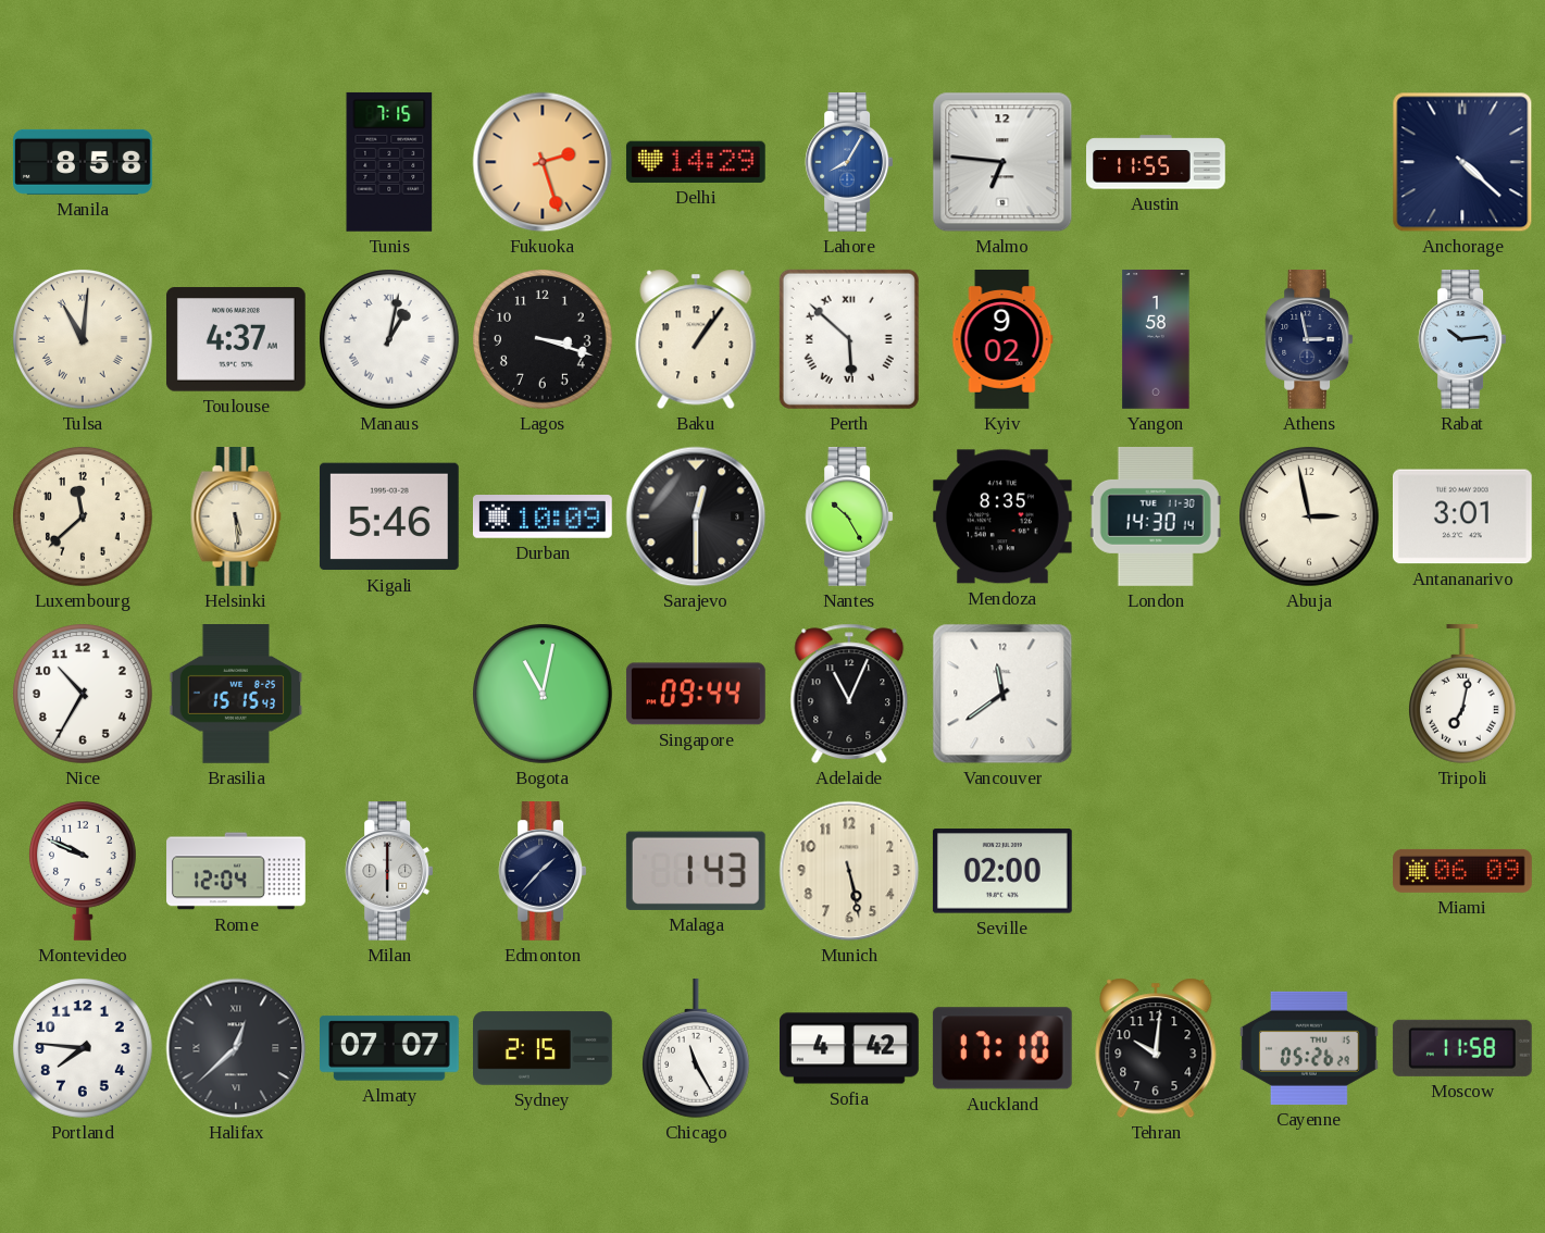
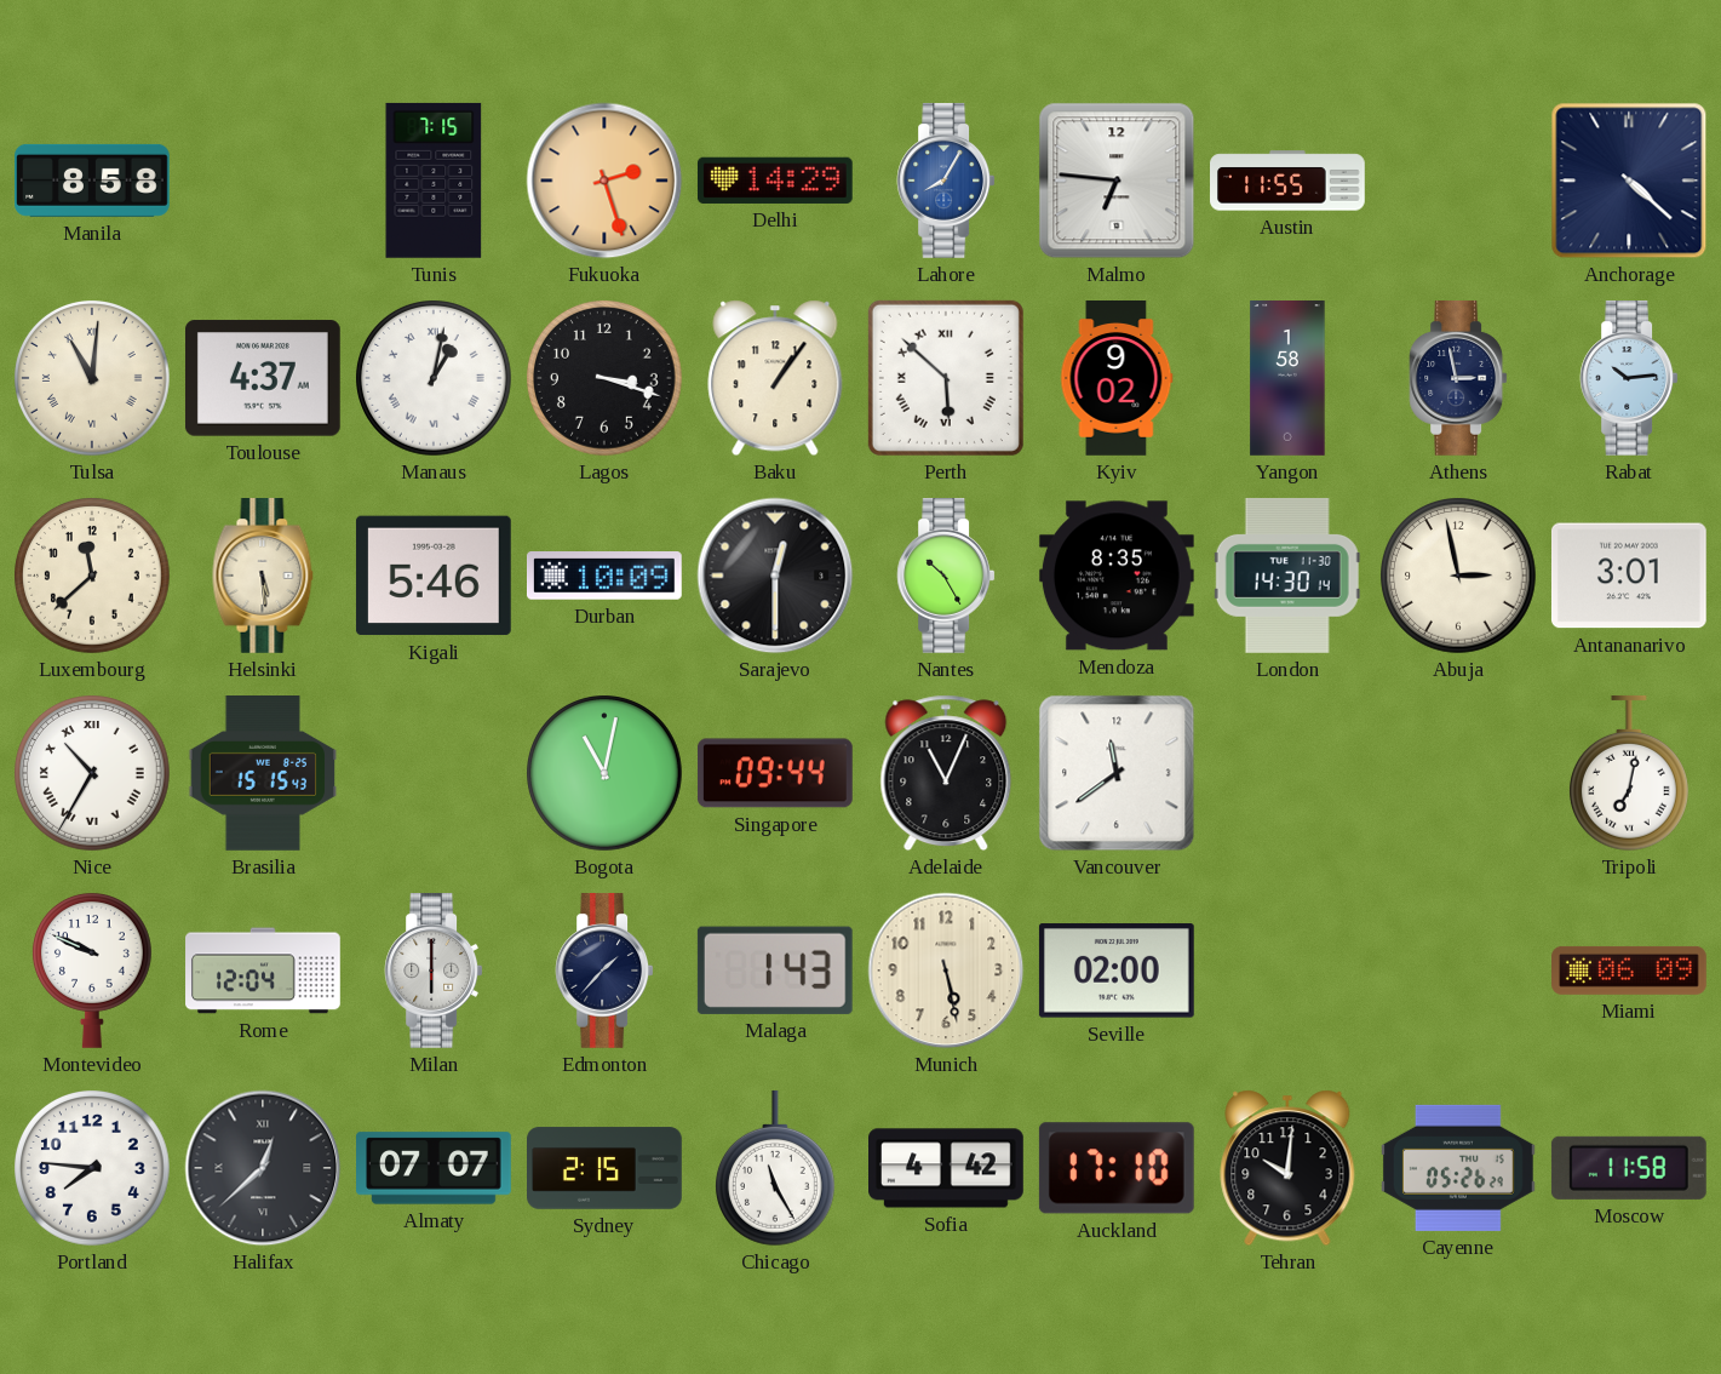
Nice numerals: Arabic -> Roman (93, 774)
